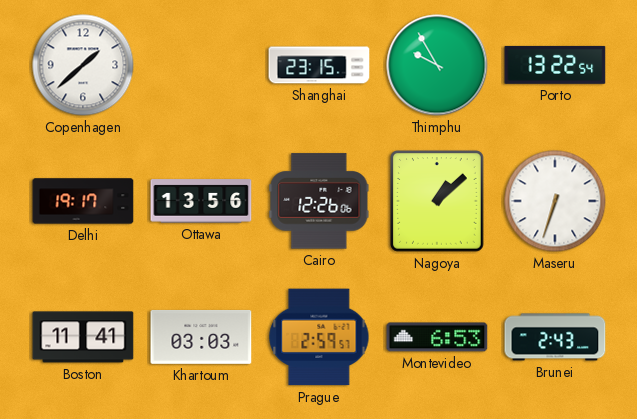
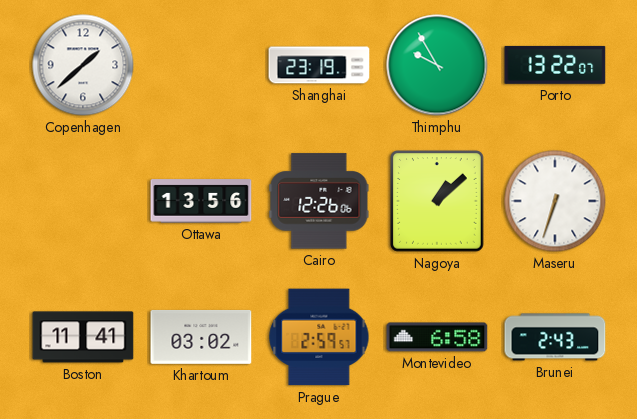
Shanghai: 23:15 -> 23:19 (319, 65)
Porto: 13:22:54 -> 13:22:07 (555, 65)
Delhi: 19:17 -> none (83, 201)
Khartoum: 03:03 -> 03:02 (201, 337)
Montevideo: 6:53 -> 6:58 (437, 337)
